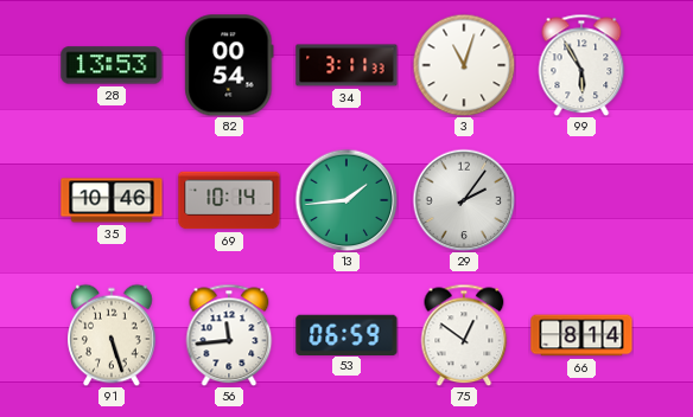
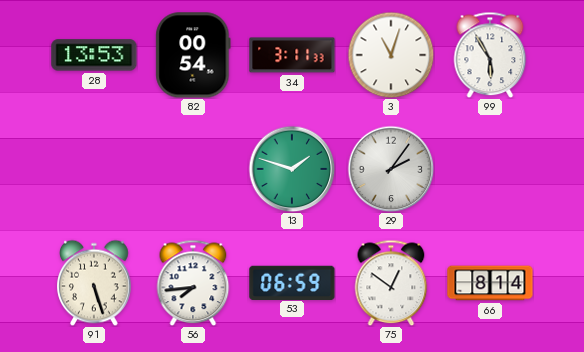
35: 10:46 -> none (112, 200)
69: 10:14 -> none (229, 200)
13: 1:44 -> 1:48 (292, 169)
56: 11:44 -> 7:44 (193, 283)
